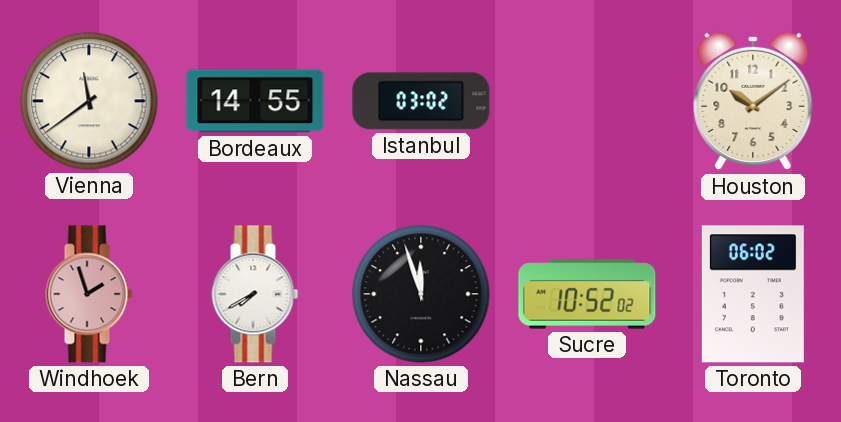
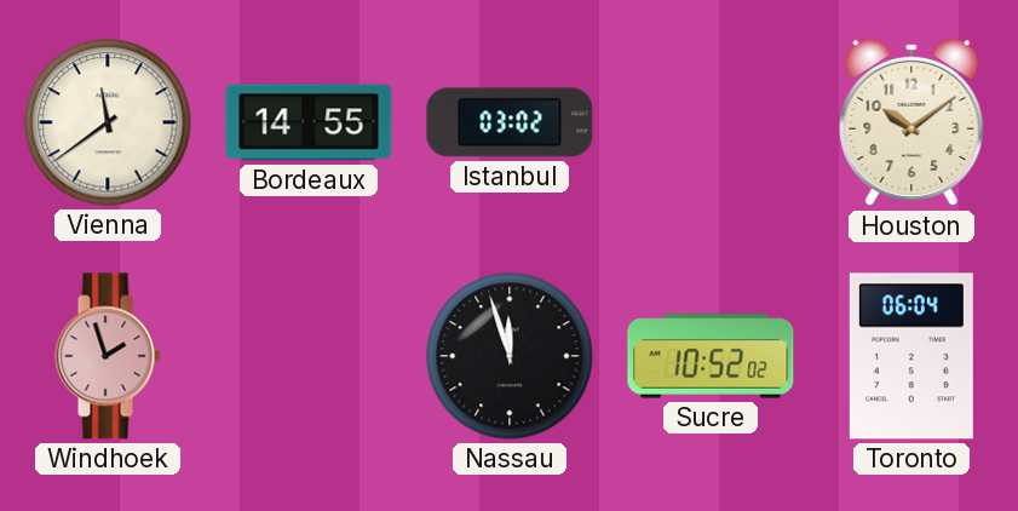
Bern: 7:40 -> none (255, 294)
Toronto: 06:02 -> 06:04 (911, 356)
